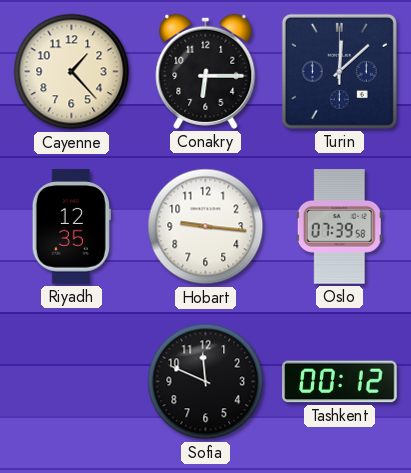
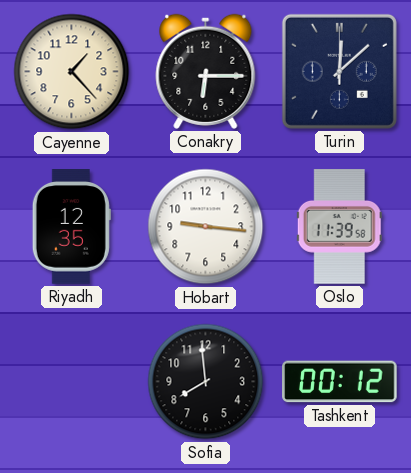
Oslo: 07:39 -> 11:39 (339, 227)
Sofia: 11:49 -> 7:59 (206, 382)
